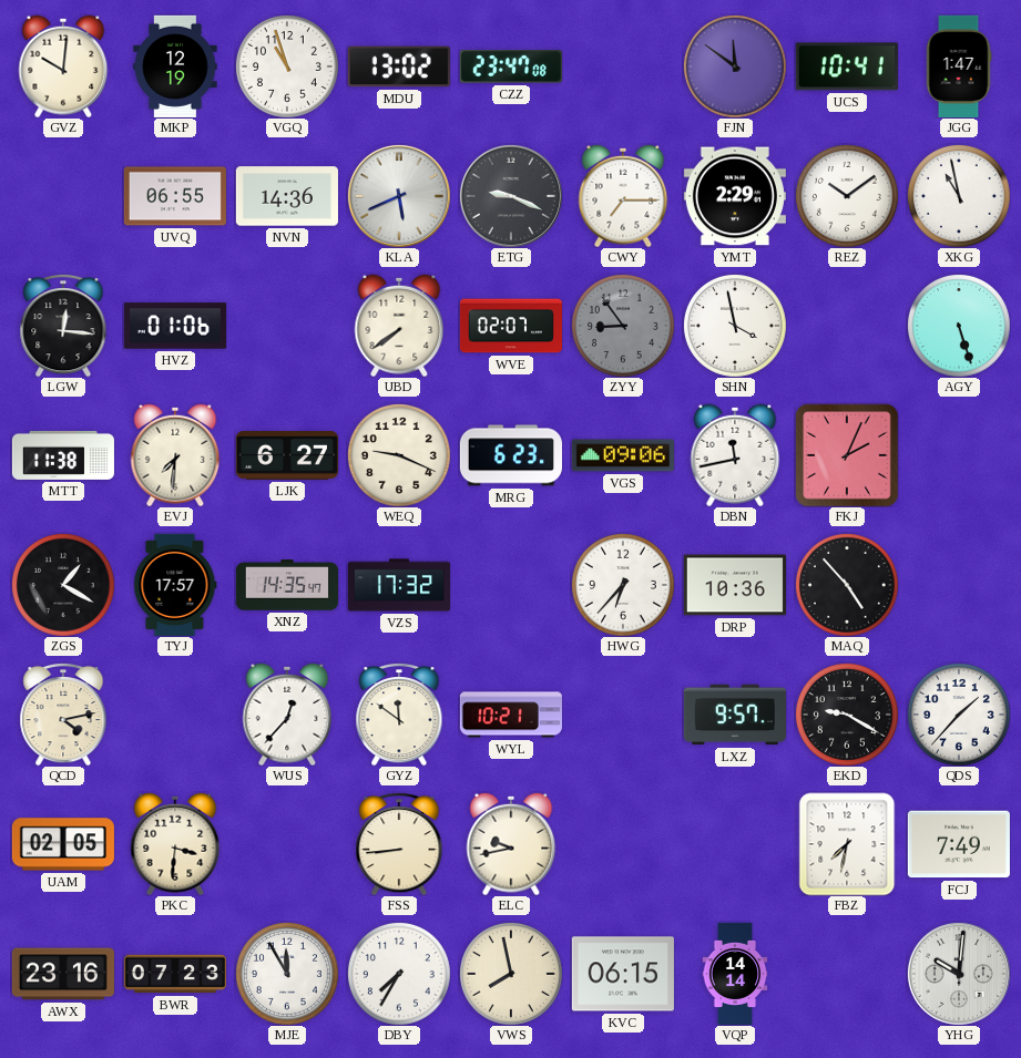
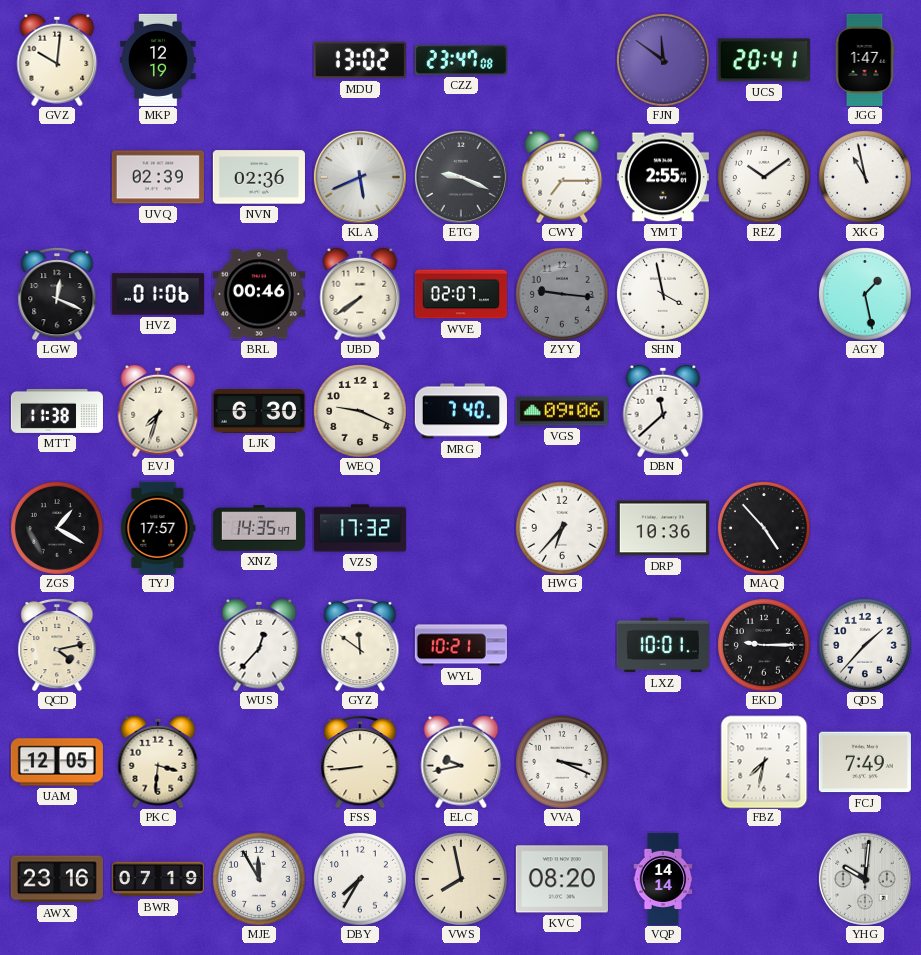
VGQ: 10:57 -> none (287, 66)
UCS: 10:41 -> 20:41 (764, 60)
UVQ: 06:55 -> 02:39 (158, 177)
NVN: 14:36 -> 02:36 (259, 177)
YMT: 2:29 -> 2:55 (663, 177)
LGW: 12:16 -> 12:19 (57, 294)
BRL: none -> 00:46 (259, 294)
ZYY: 8:54 -> 9:16 (562, 294)
AGY: 5:27 -> 1:28 (865, 294)
EVJ: 7:31 -> 7:33 (158, 411)
LJK: 6:27 -> 6:30 (259, 412)
MRG: 6:23 -> 7:40 (461, 411)
DBN: 11:43 -> 11:38 (663, 411)
FKJ: 2:04 -> none (847, 455)
LXZ: 9:57 -> 10:01 (663, 645)
EKD: 9:20 -> 9:15 (764, 645)
UAM: 02:05 -> 12:05 (57, 762)
VVA: none -> 3:19 (562, 762)
BWR: 07:23 -> 07:19 (158, 879)
KVC: 06:15 -> 08:20 (562, 879)
